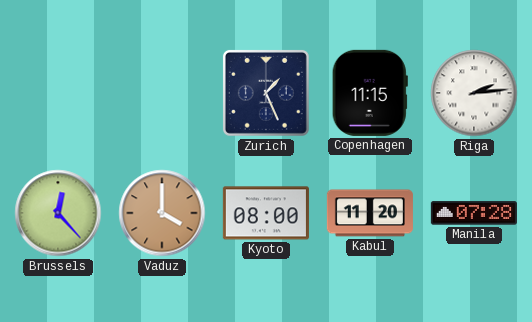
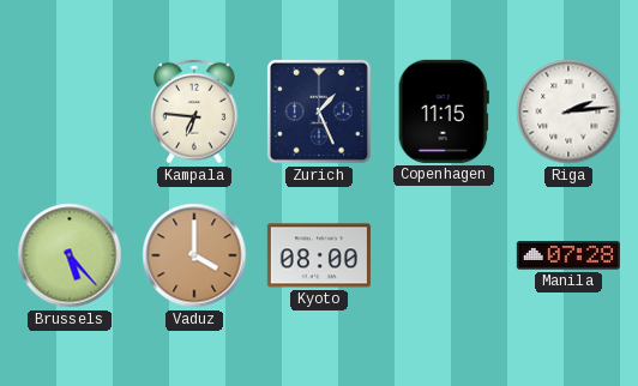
Kampala: none -> 6:46 (195, 111)
Brussels: 12:23 -> 5:23 (70, 255)
Kabul: 11:20 -> none (370, 213)
